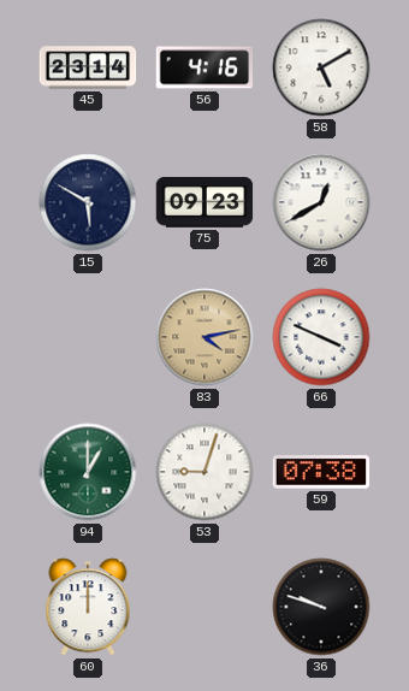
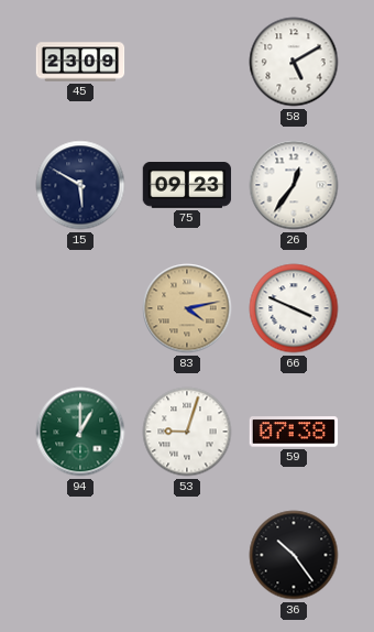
45: 23:14 -> 23:09 (80, 62)
56: 4:16 -> none (204, 67)
26: 12:40 -> 12:36 (294, 185)
60: 12:00 -> none (88, 607)
36: 9:48 -> 10:24 (294, 555)
